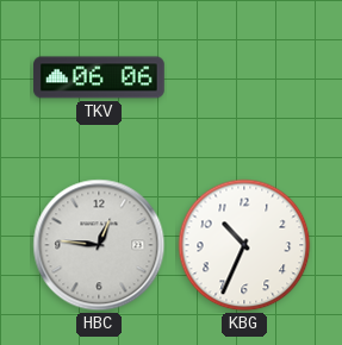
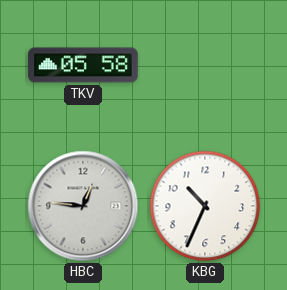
TKV: 06:06 -> 05:58 (83, 65)
